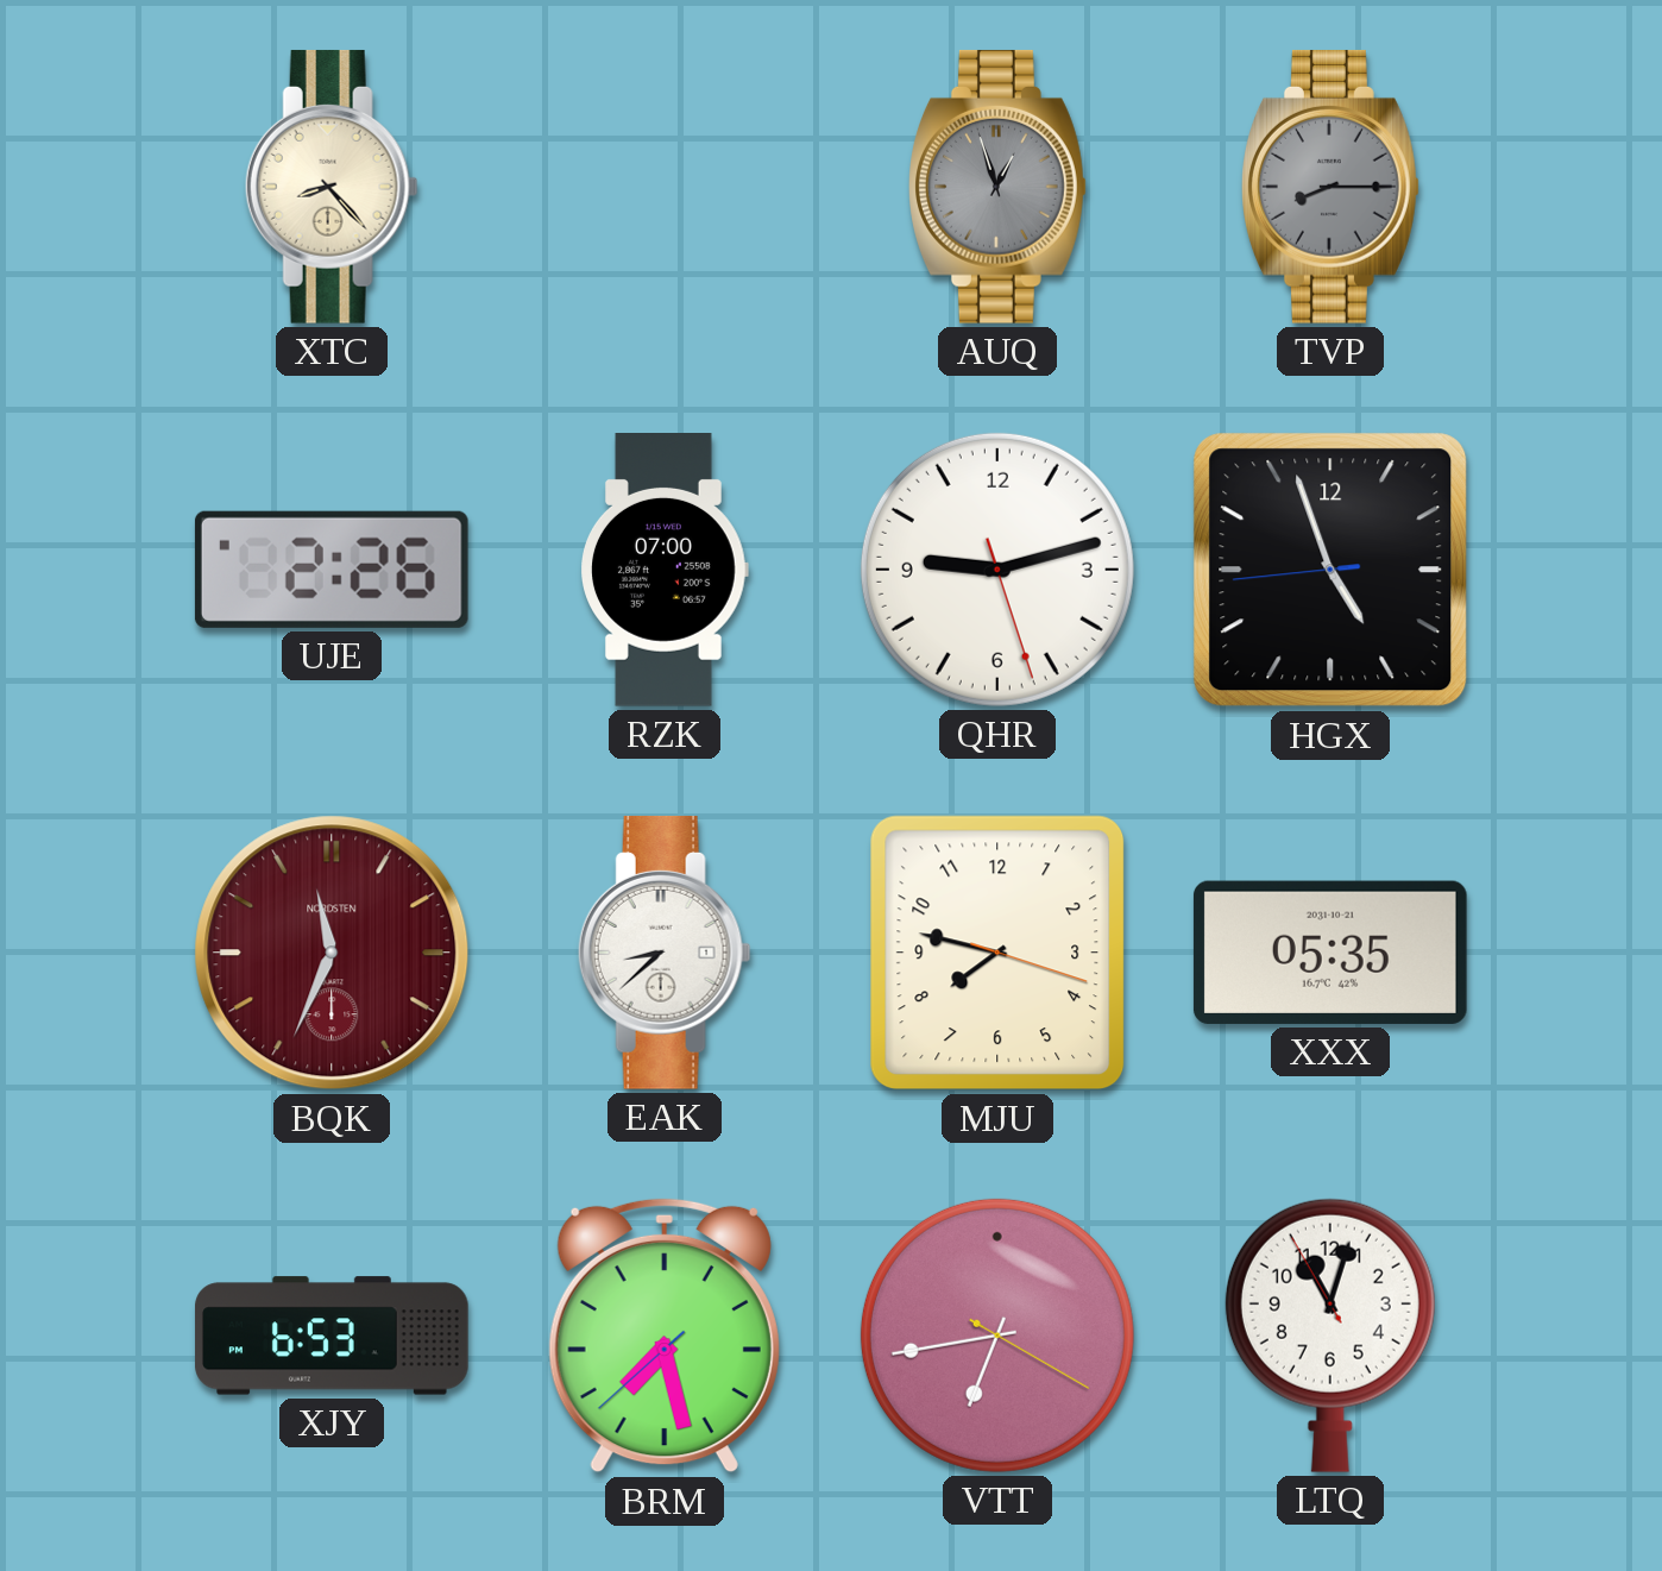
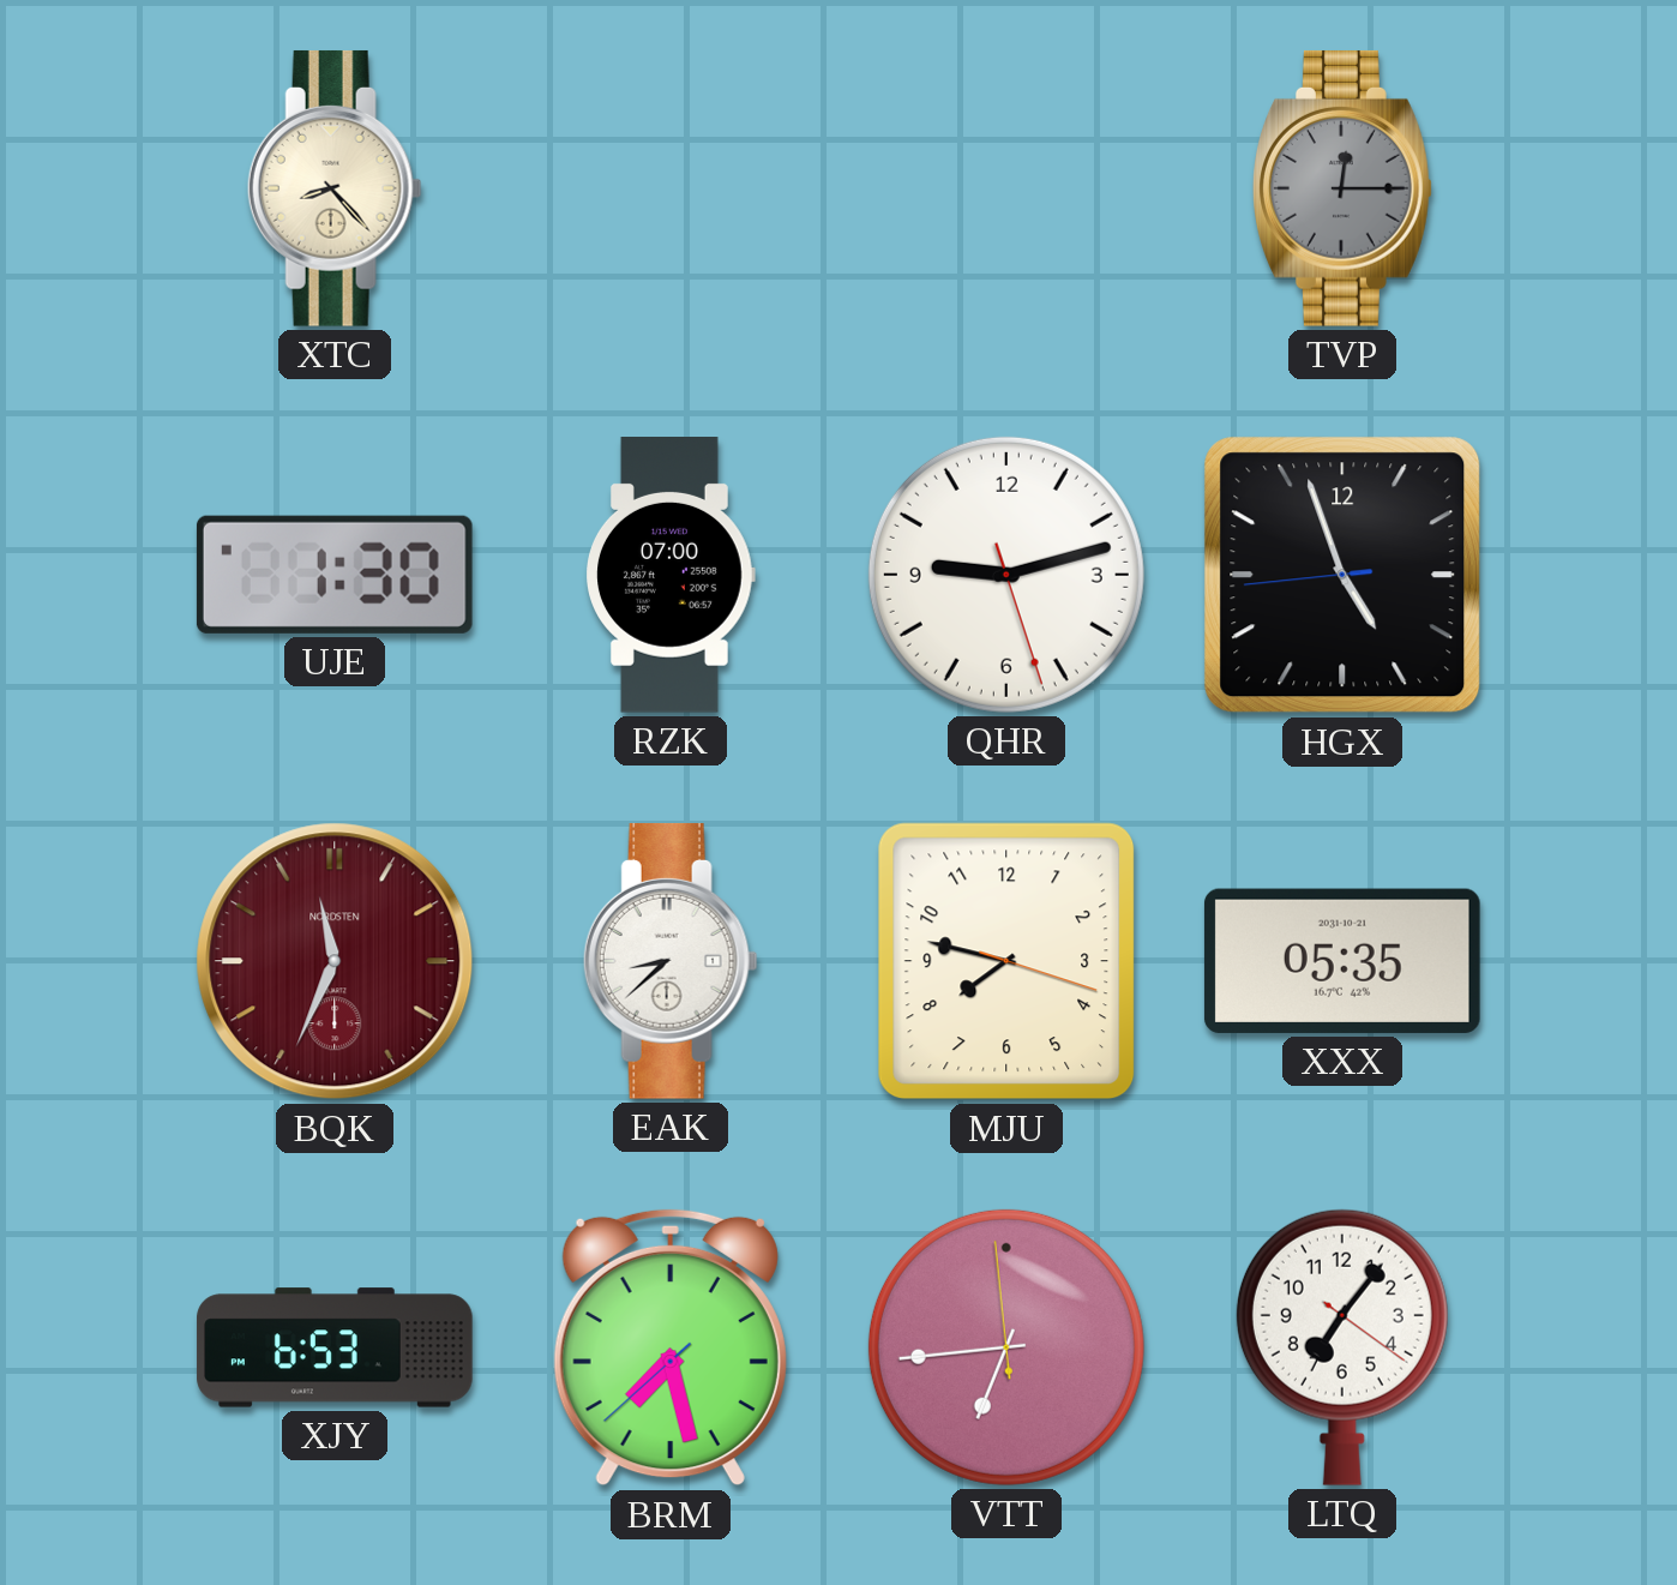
AUQ: 12:57 -> none (999, 187)
TVP: 8:15 -> 12:15 (1344, 188)
UJE: 2:26 -> 1:30 (335, 575)
VTT: 6:43:20 -> 6:43:59 (1006, 1347)
LTQ: 11:02 -> 7:06 (1342, 1347)
